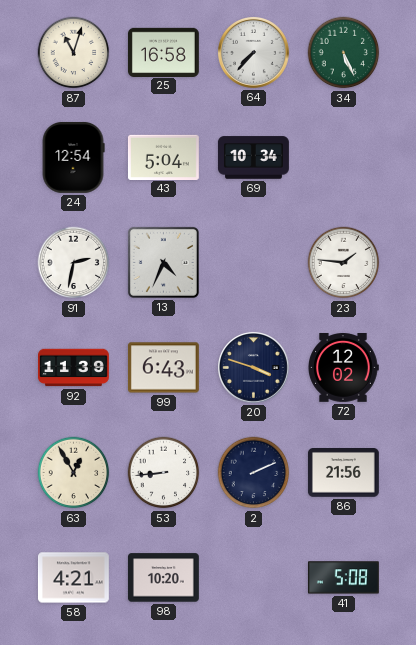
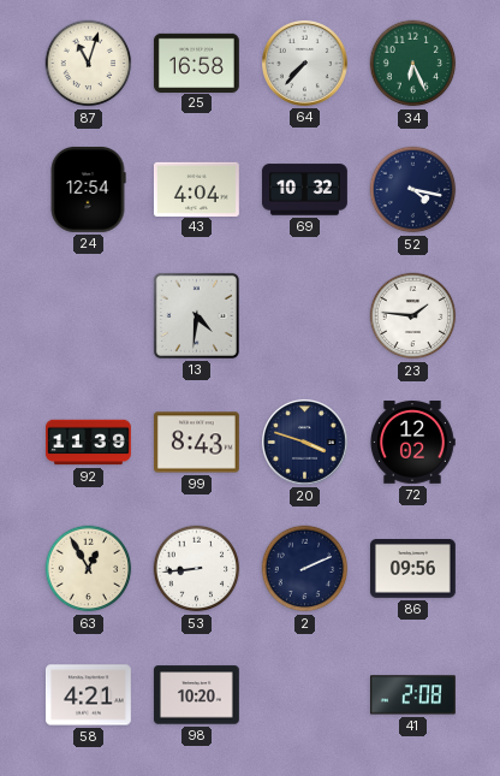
34: 5:26 -> 6:26 (413, 64)
43: 5:04 -> 4:04 (196, 189)
69: 10:34 -> 10:32 (305, 190)
52: none -> 4:17 (413, 190)
91: 2:32 -> none (74, 263)
13: 4:34 -> 4:31 (196, 315)
99: 6:43 -> 8:43 (196, 443)
86: 21:56 -> 09:56 (412, 569)
41: 5:08 -> 2:08 (412, 695)
